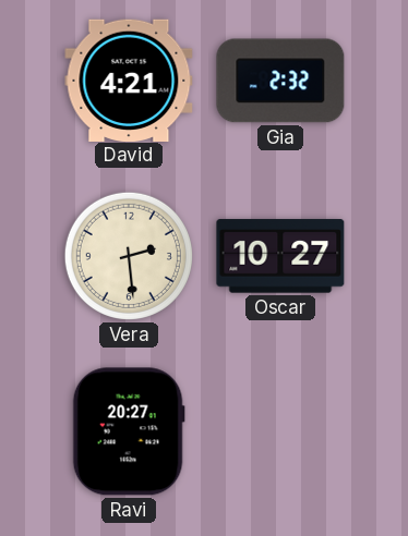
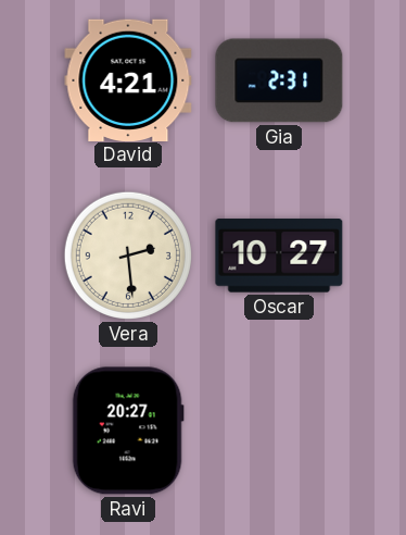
Gia: 2:32 -> 2:31 (279, 80)
